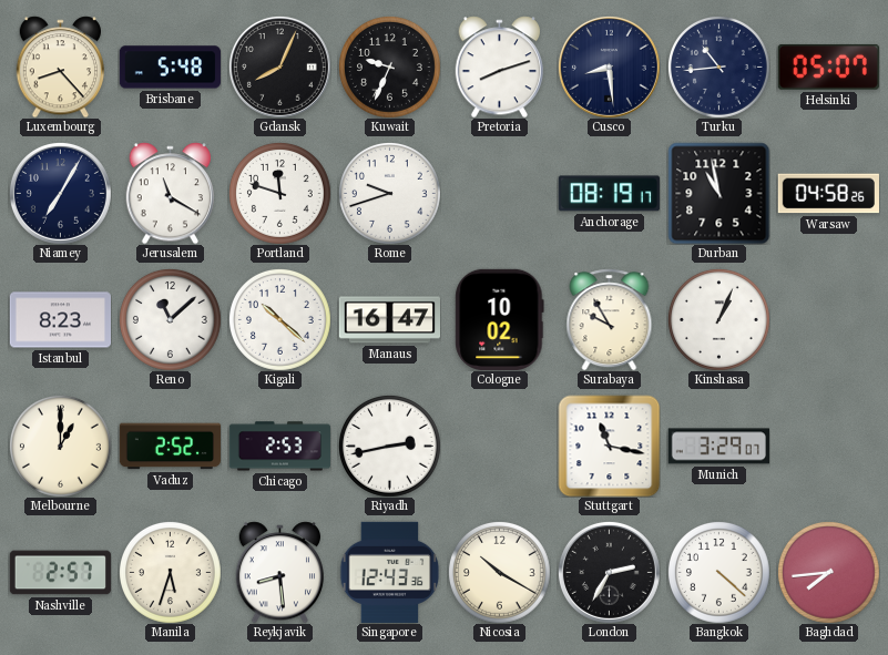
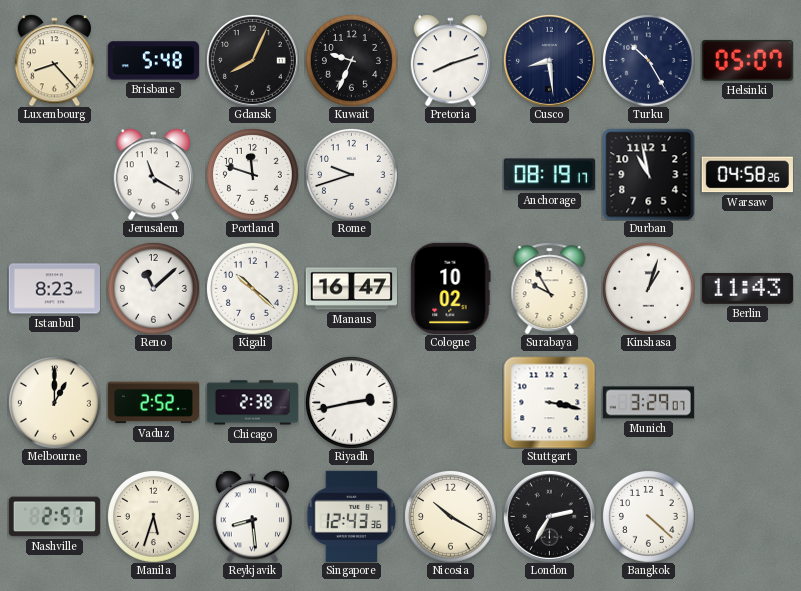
Turku: 10:44 -> 10:25 (648, 60)
Niamey: 7:05 -> none (60, 193)
Kinshasa: 1:04 -> 1:03 (648, 288)
Berlin: none -> 11:43 (747, 288)
Chicago: 2:53 -> 2:38 (252, 403)
Stuttgart: 11:17 -> 3:17 (549, 402)
Baghdad: 7:44 -> none (828, 572)
